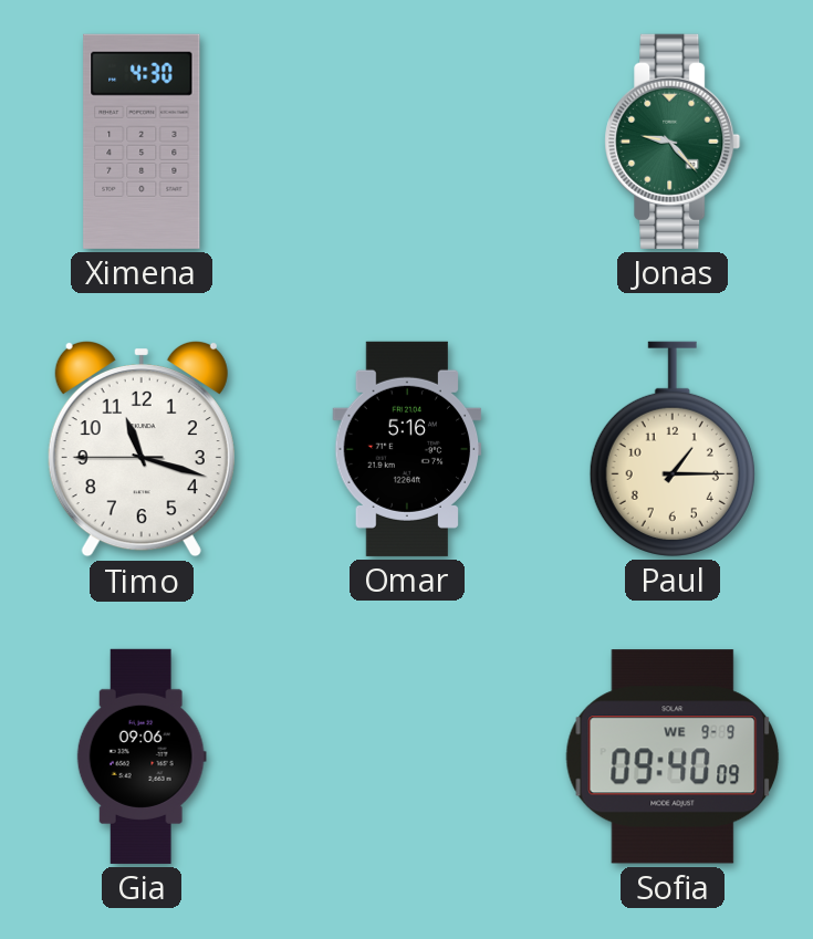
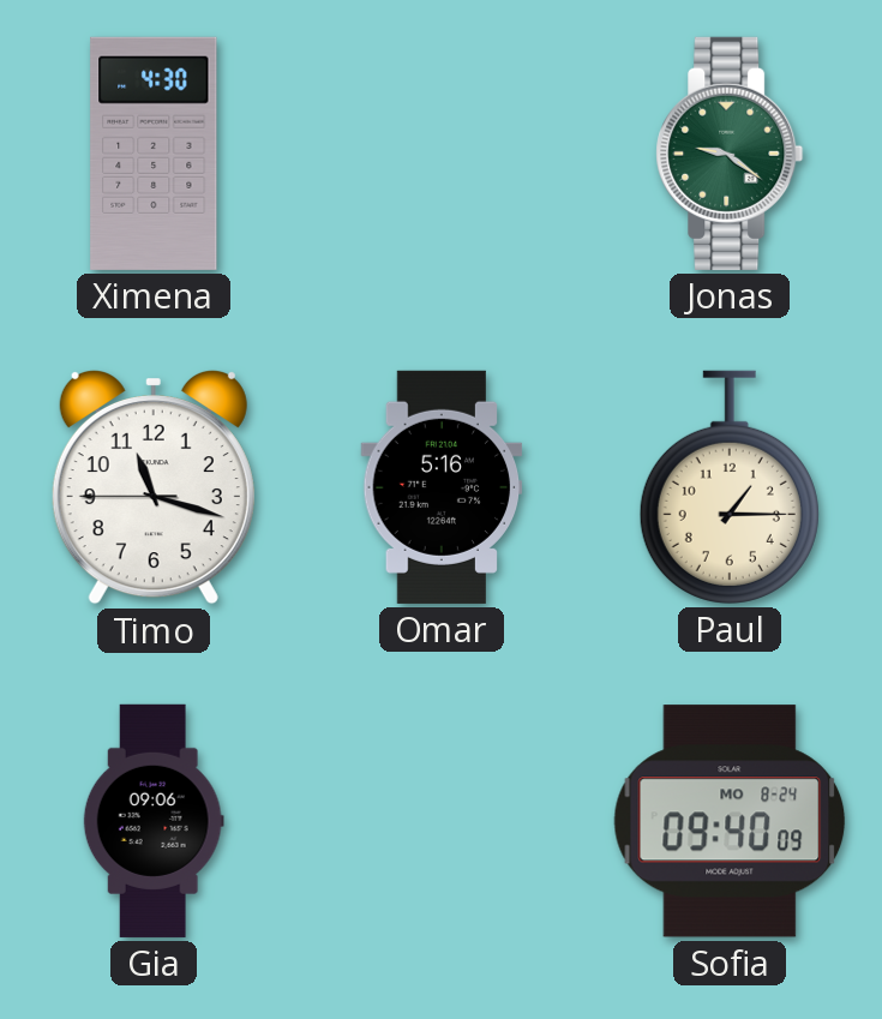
Jonas: 9:23 -> 9:21 (730, 154)
Sofia date: WE 9-9 -> MO 8-24 (730, 821)
